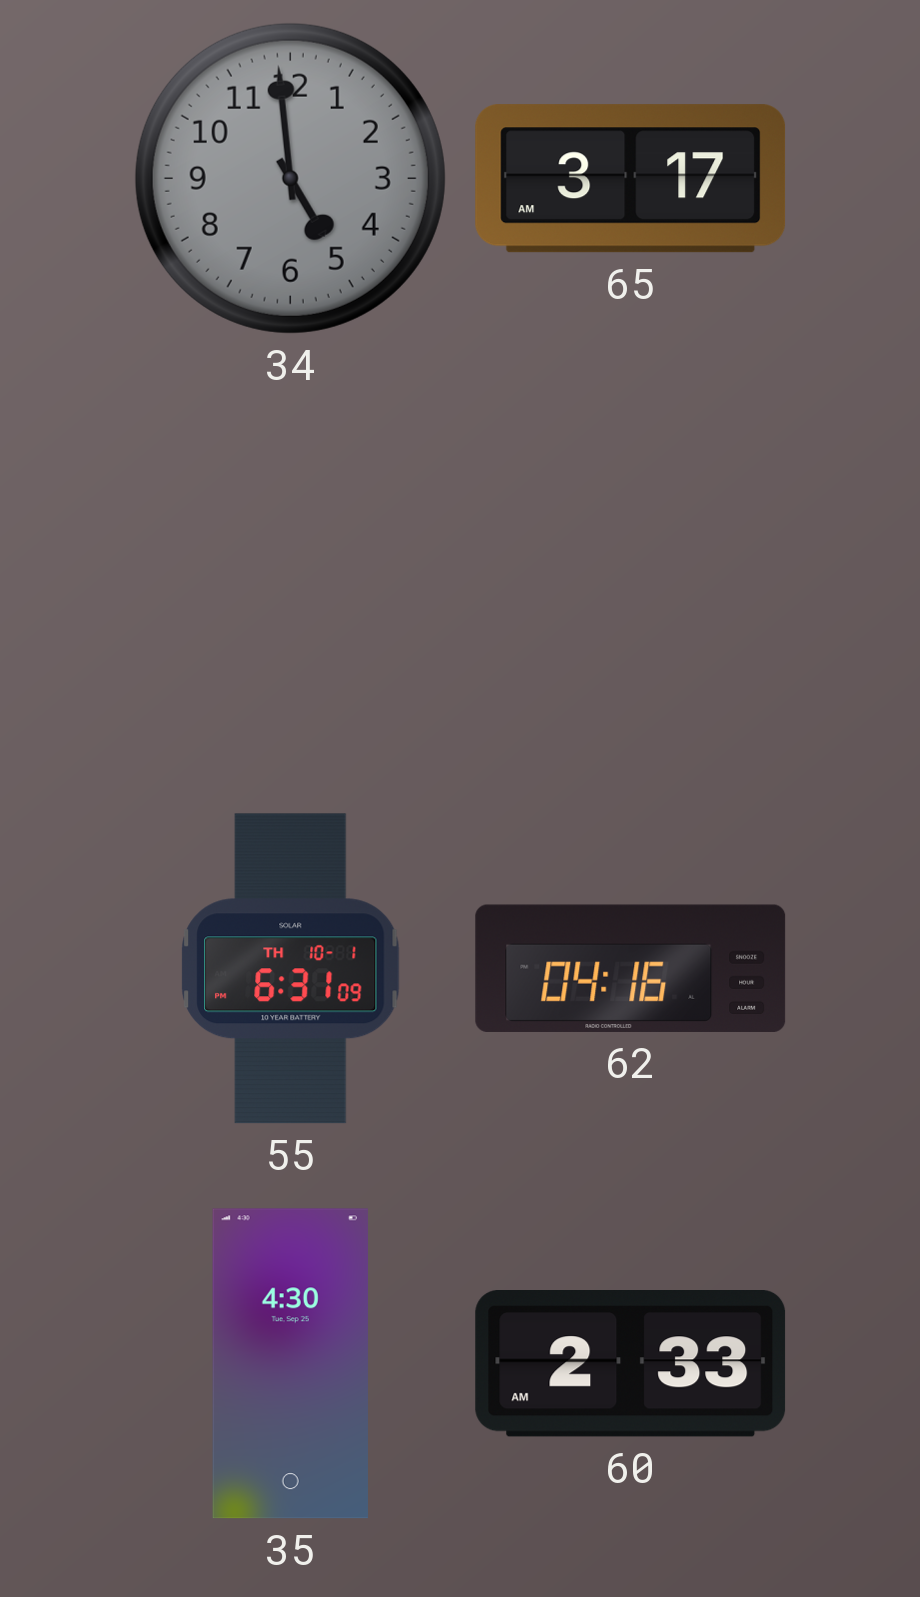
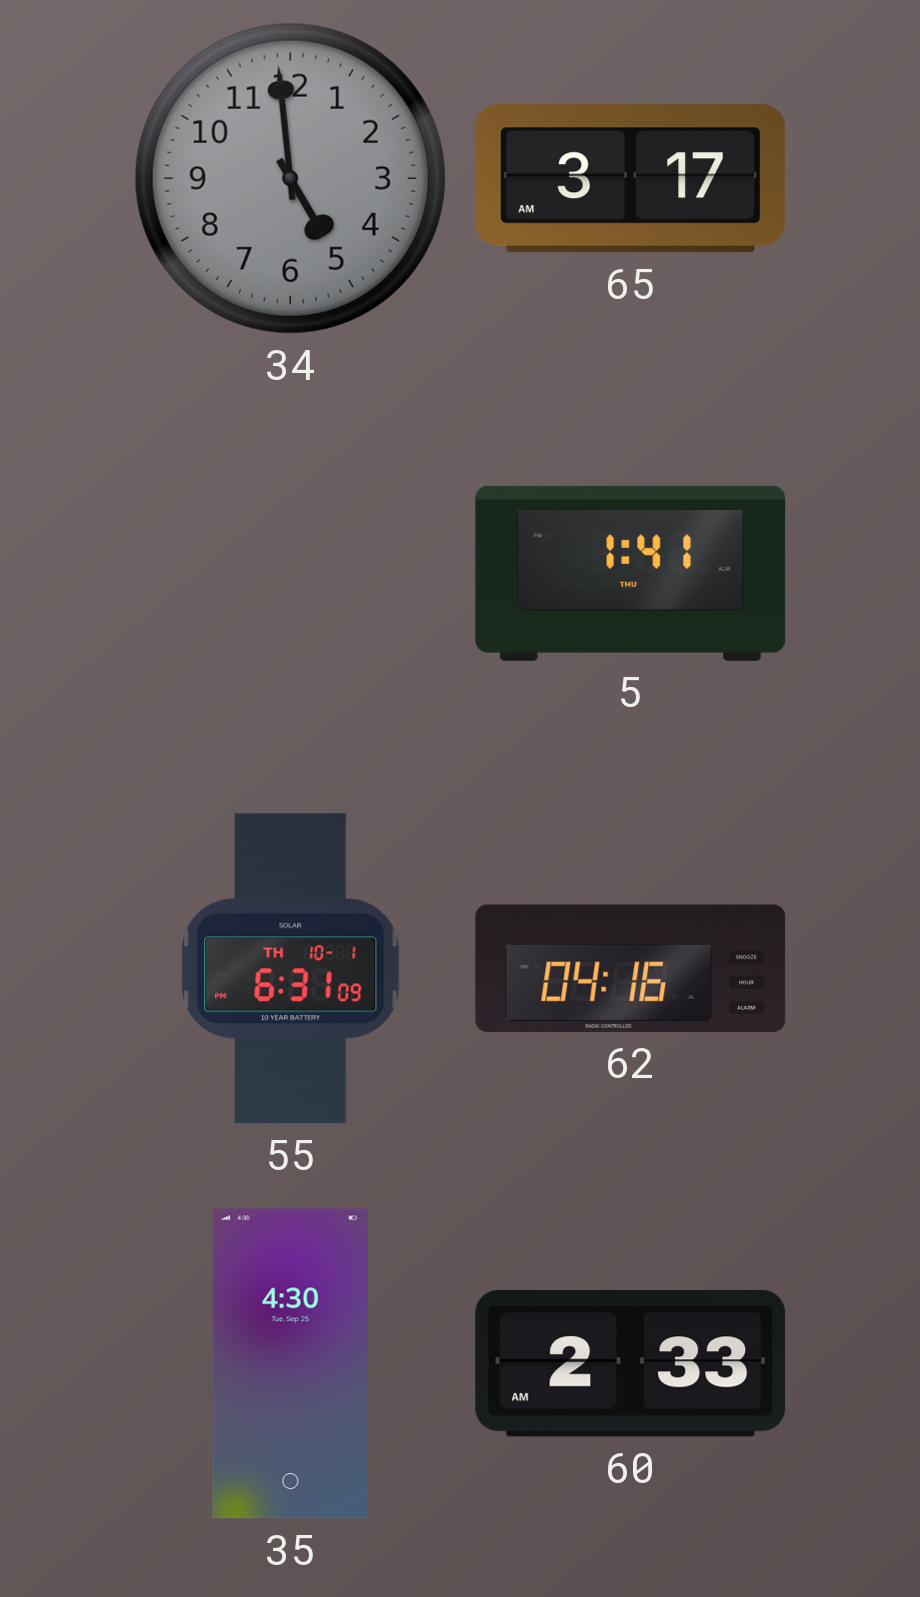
5: none -> 1:41 (631, 573)
